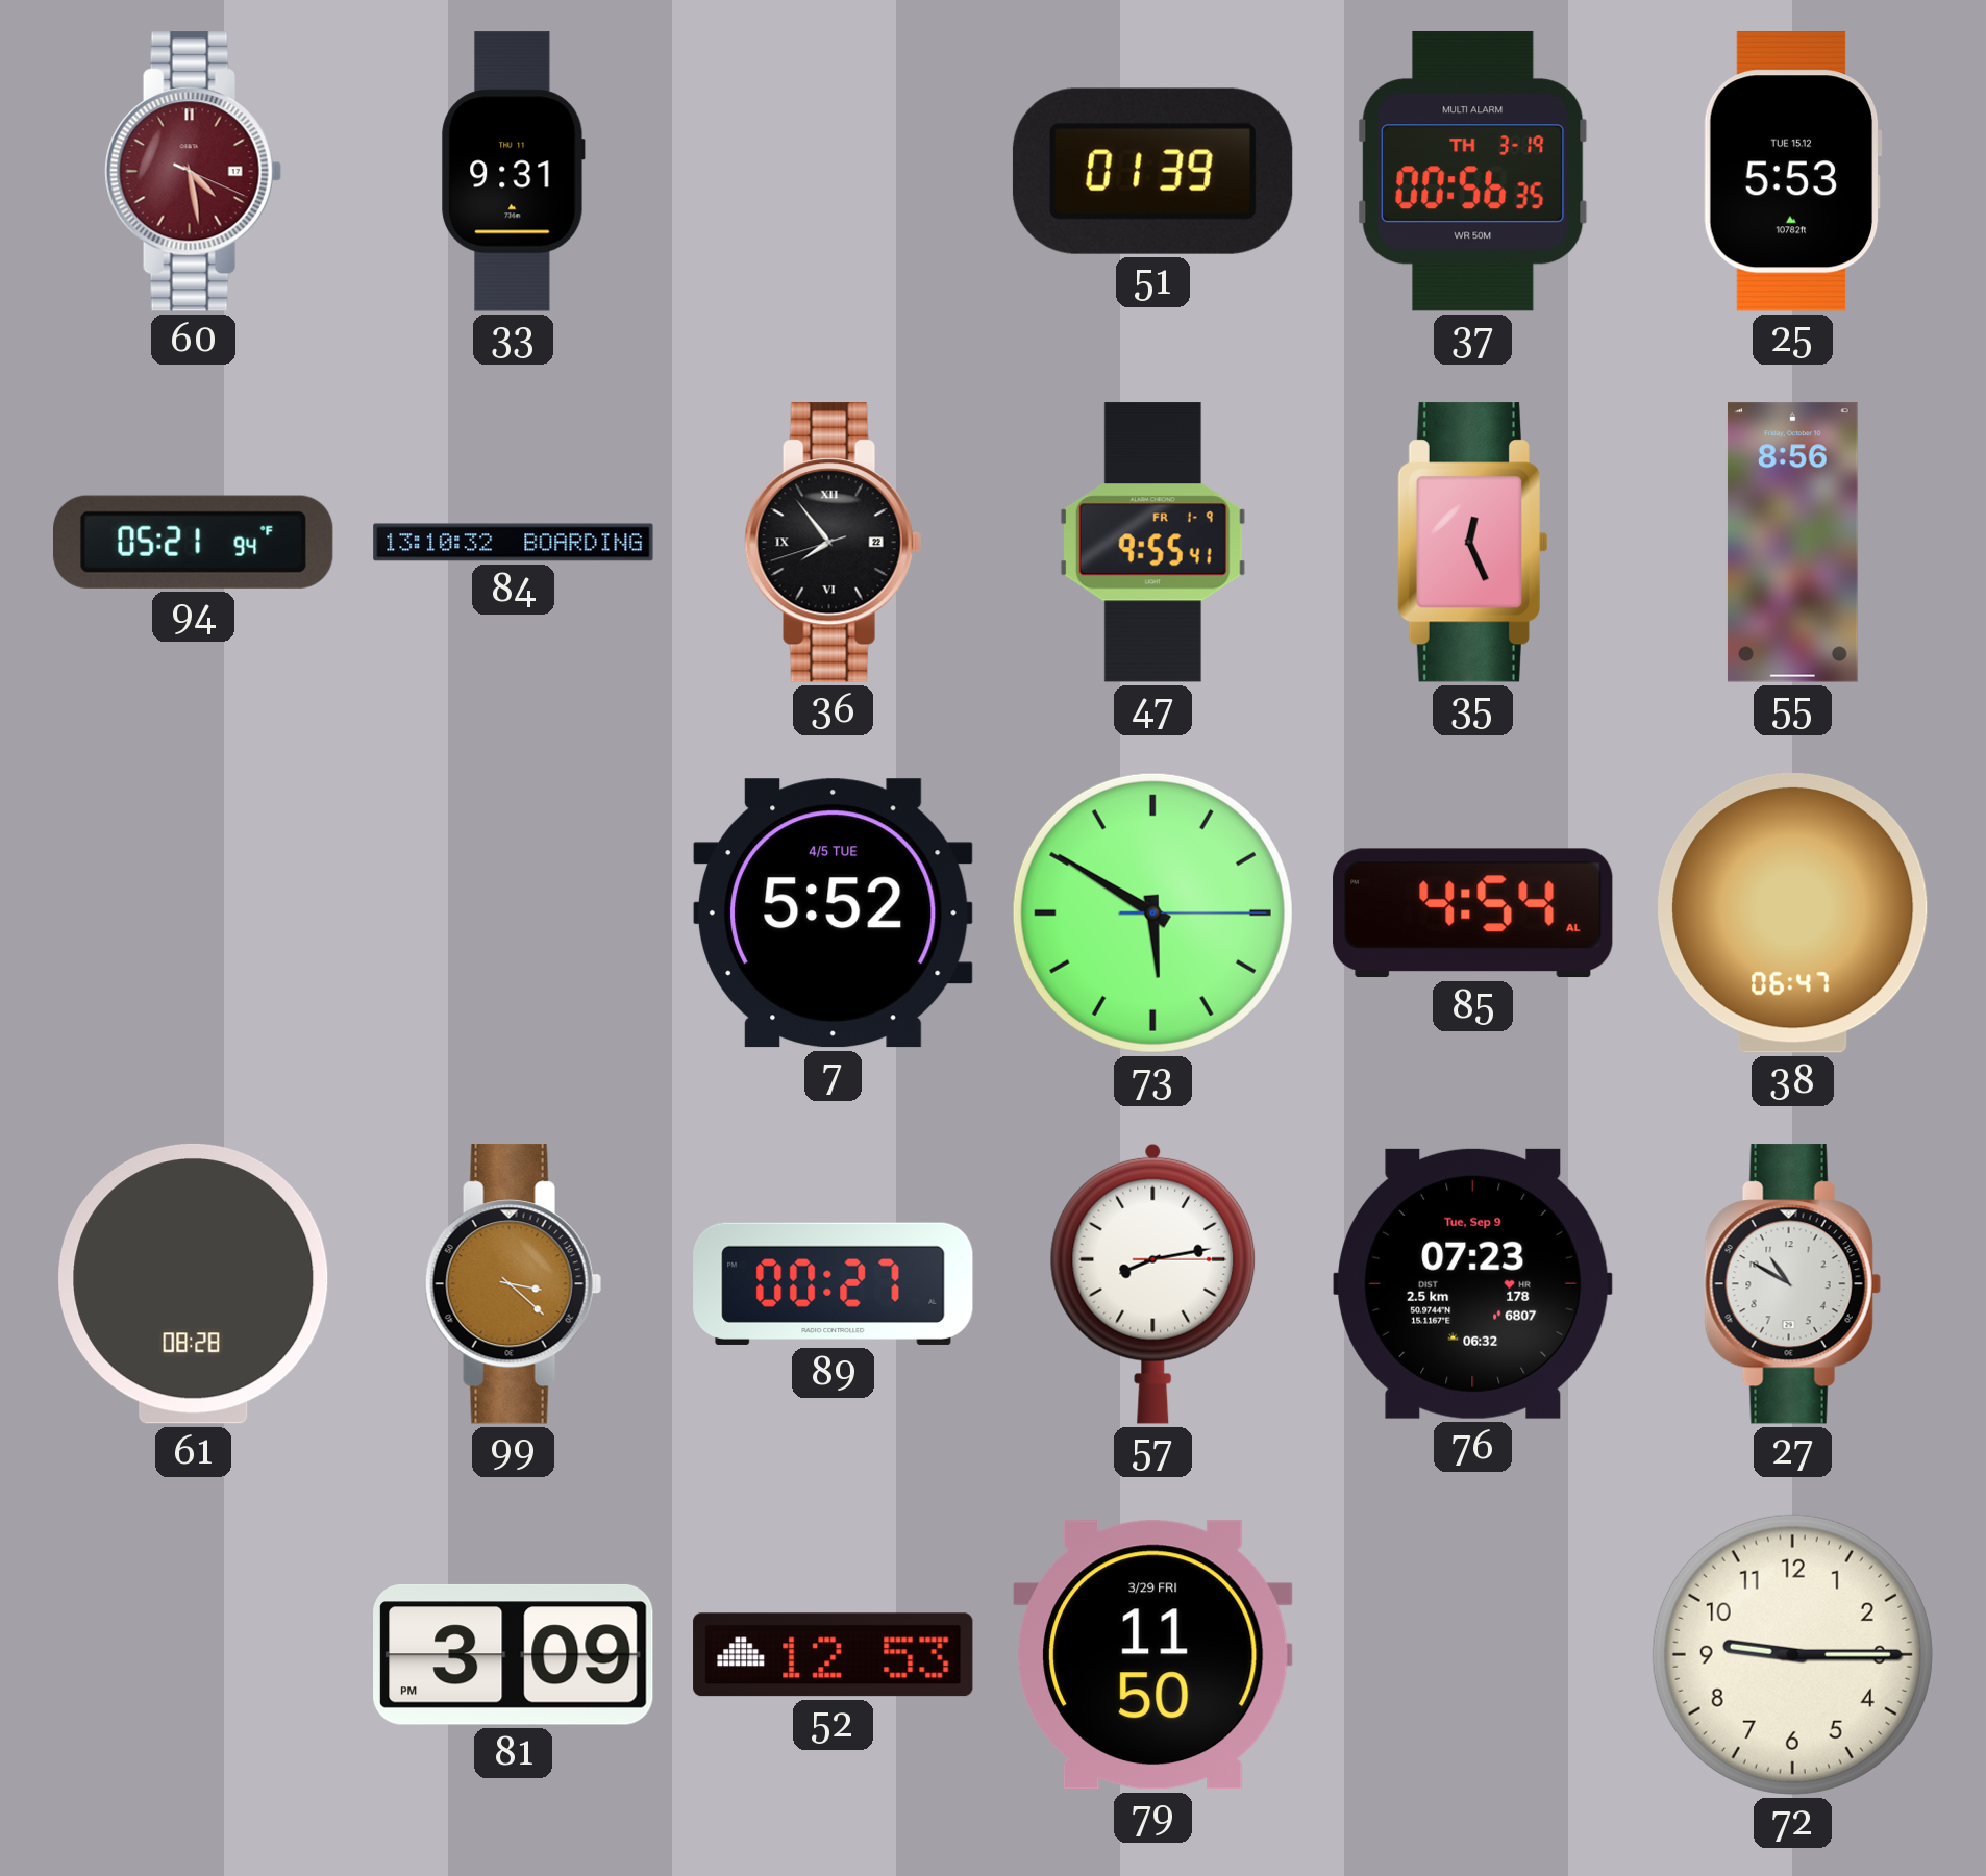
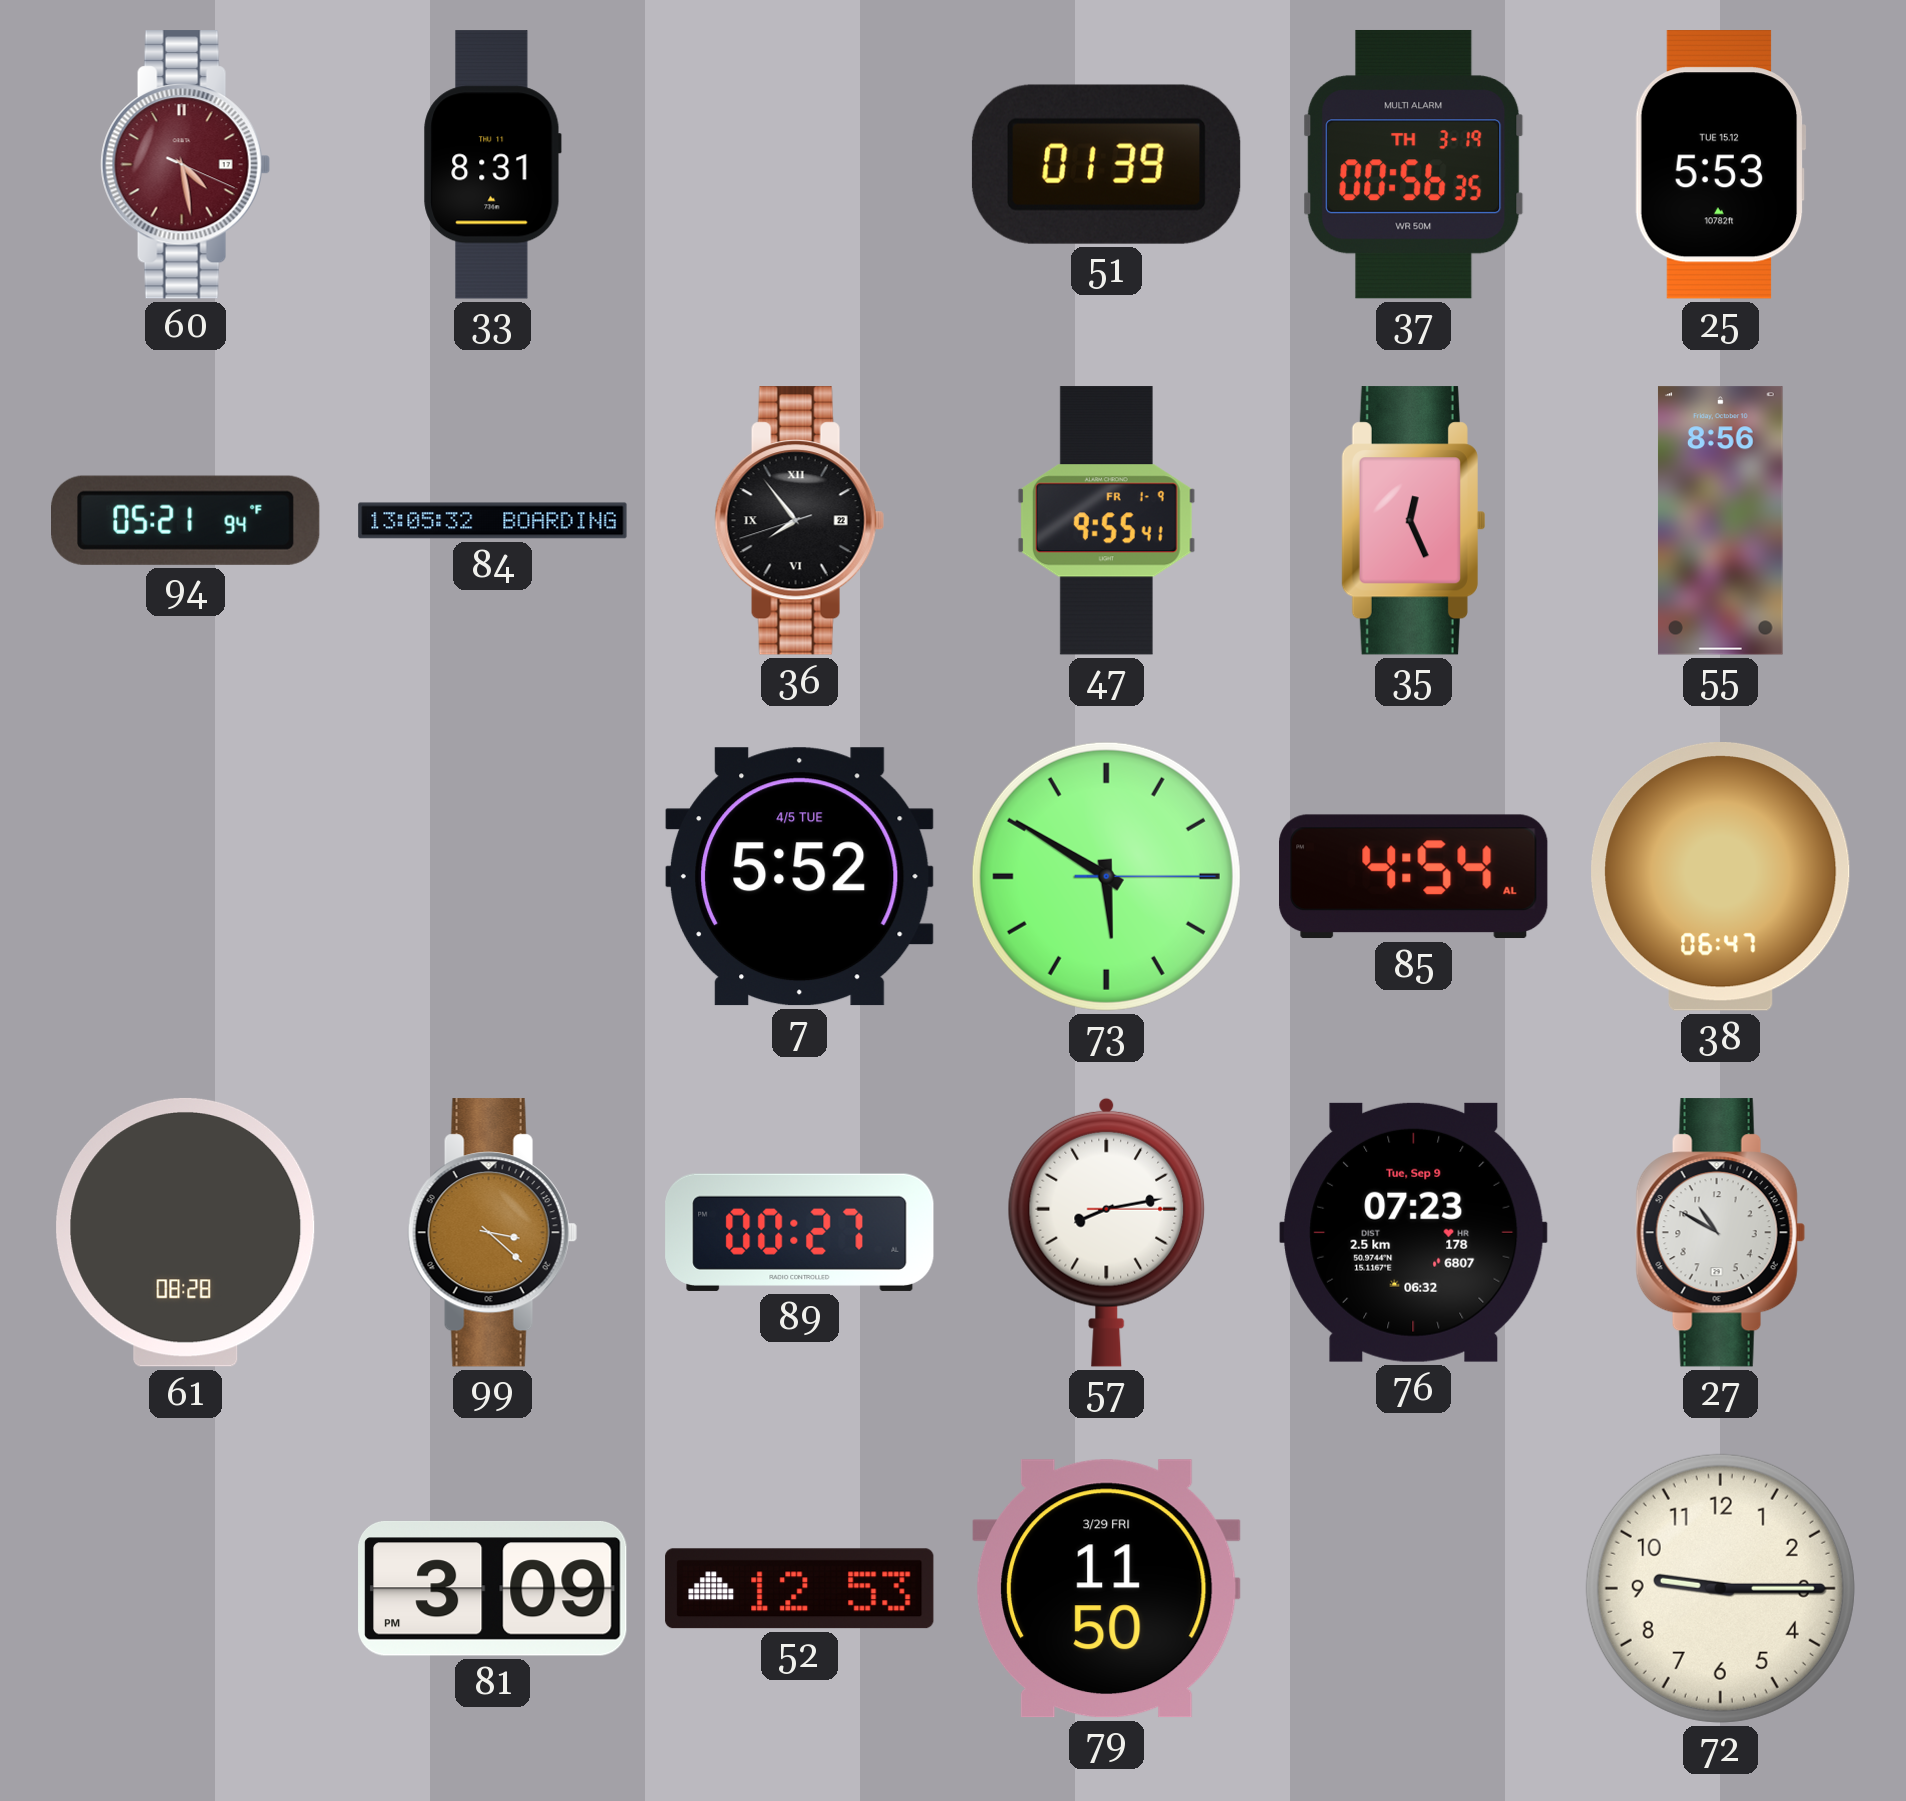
33: 9:31 -> 8:31 (493, 165)
84: 13:10 -> 13:05 (493, 521)
